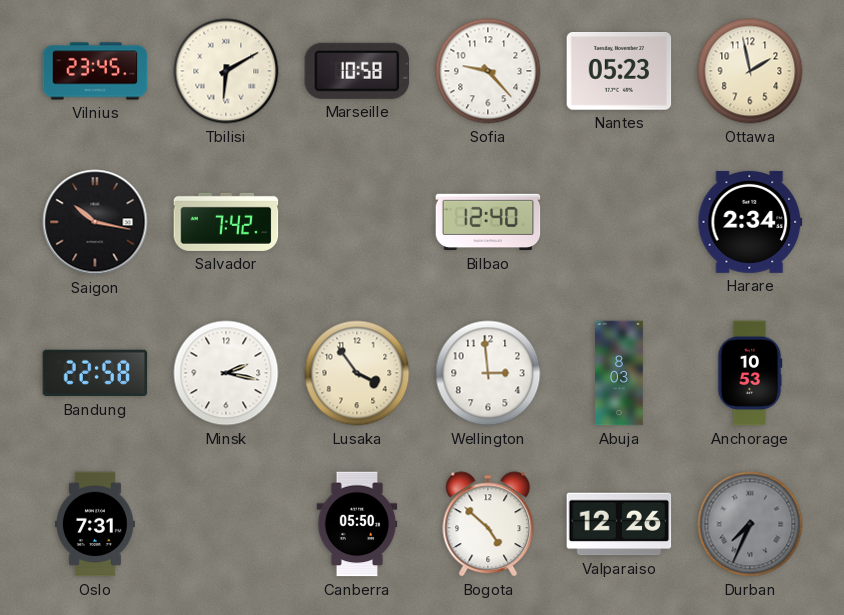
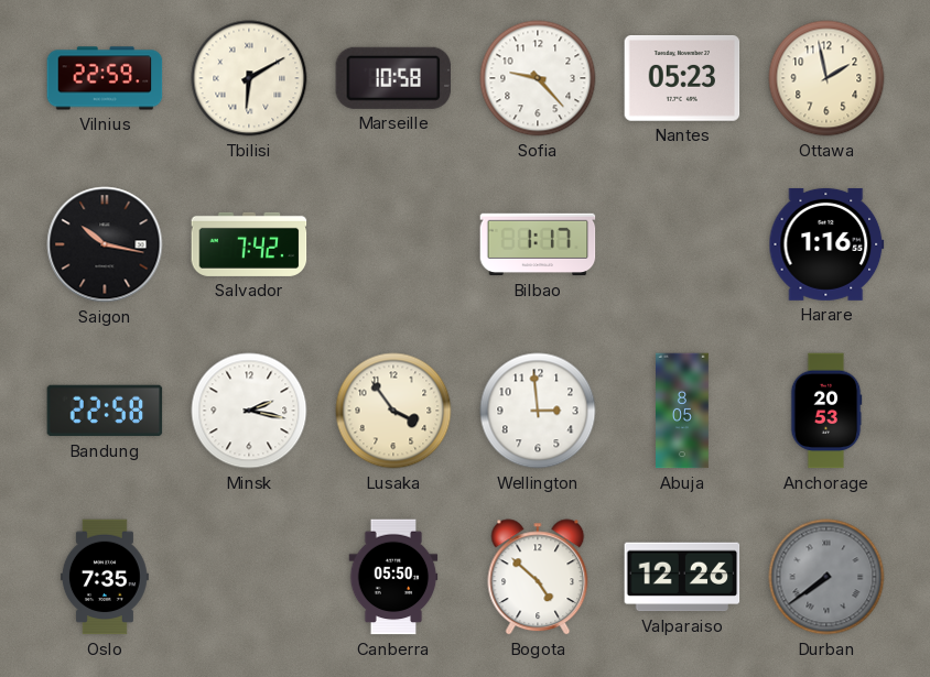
Vilnius: 23:45 -> 22:59 (105, 78)
Bilbao: 12:40 -> 1:17 (538, 244)
Harare: 2:34 -> 1:16 (826, 244)
Abuja: 8:03 -> 8:05 (683, 411)
Anchorage: 10:53 -> 20:53 (826, 411)
Oslo: 7:31 -> 7:35 (105, 577)
Durban: 7:34 -> 7:39 (826, 577)
